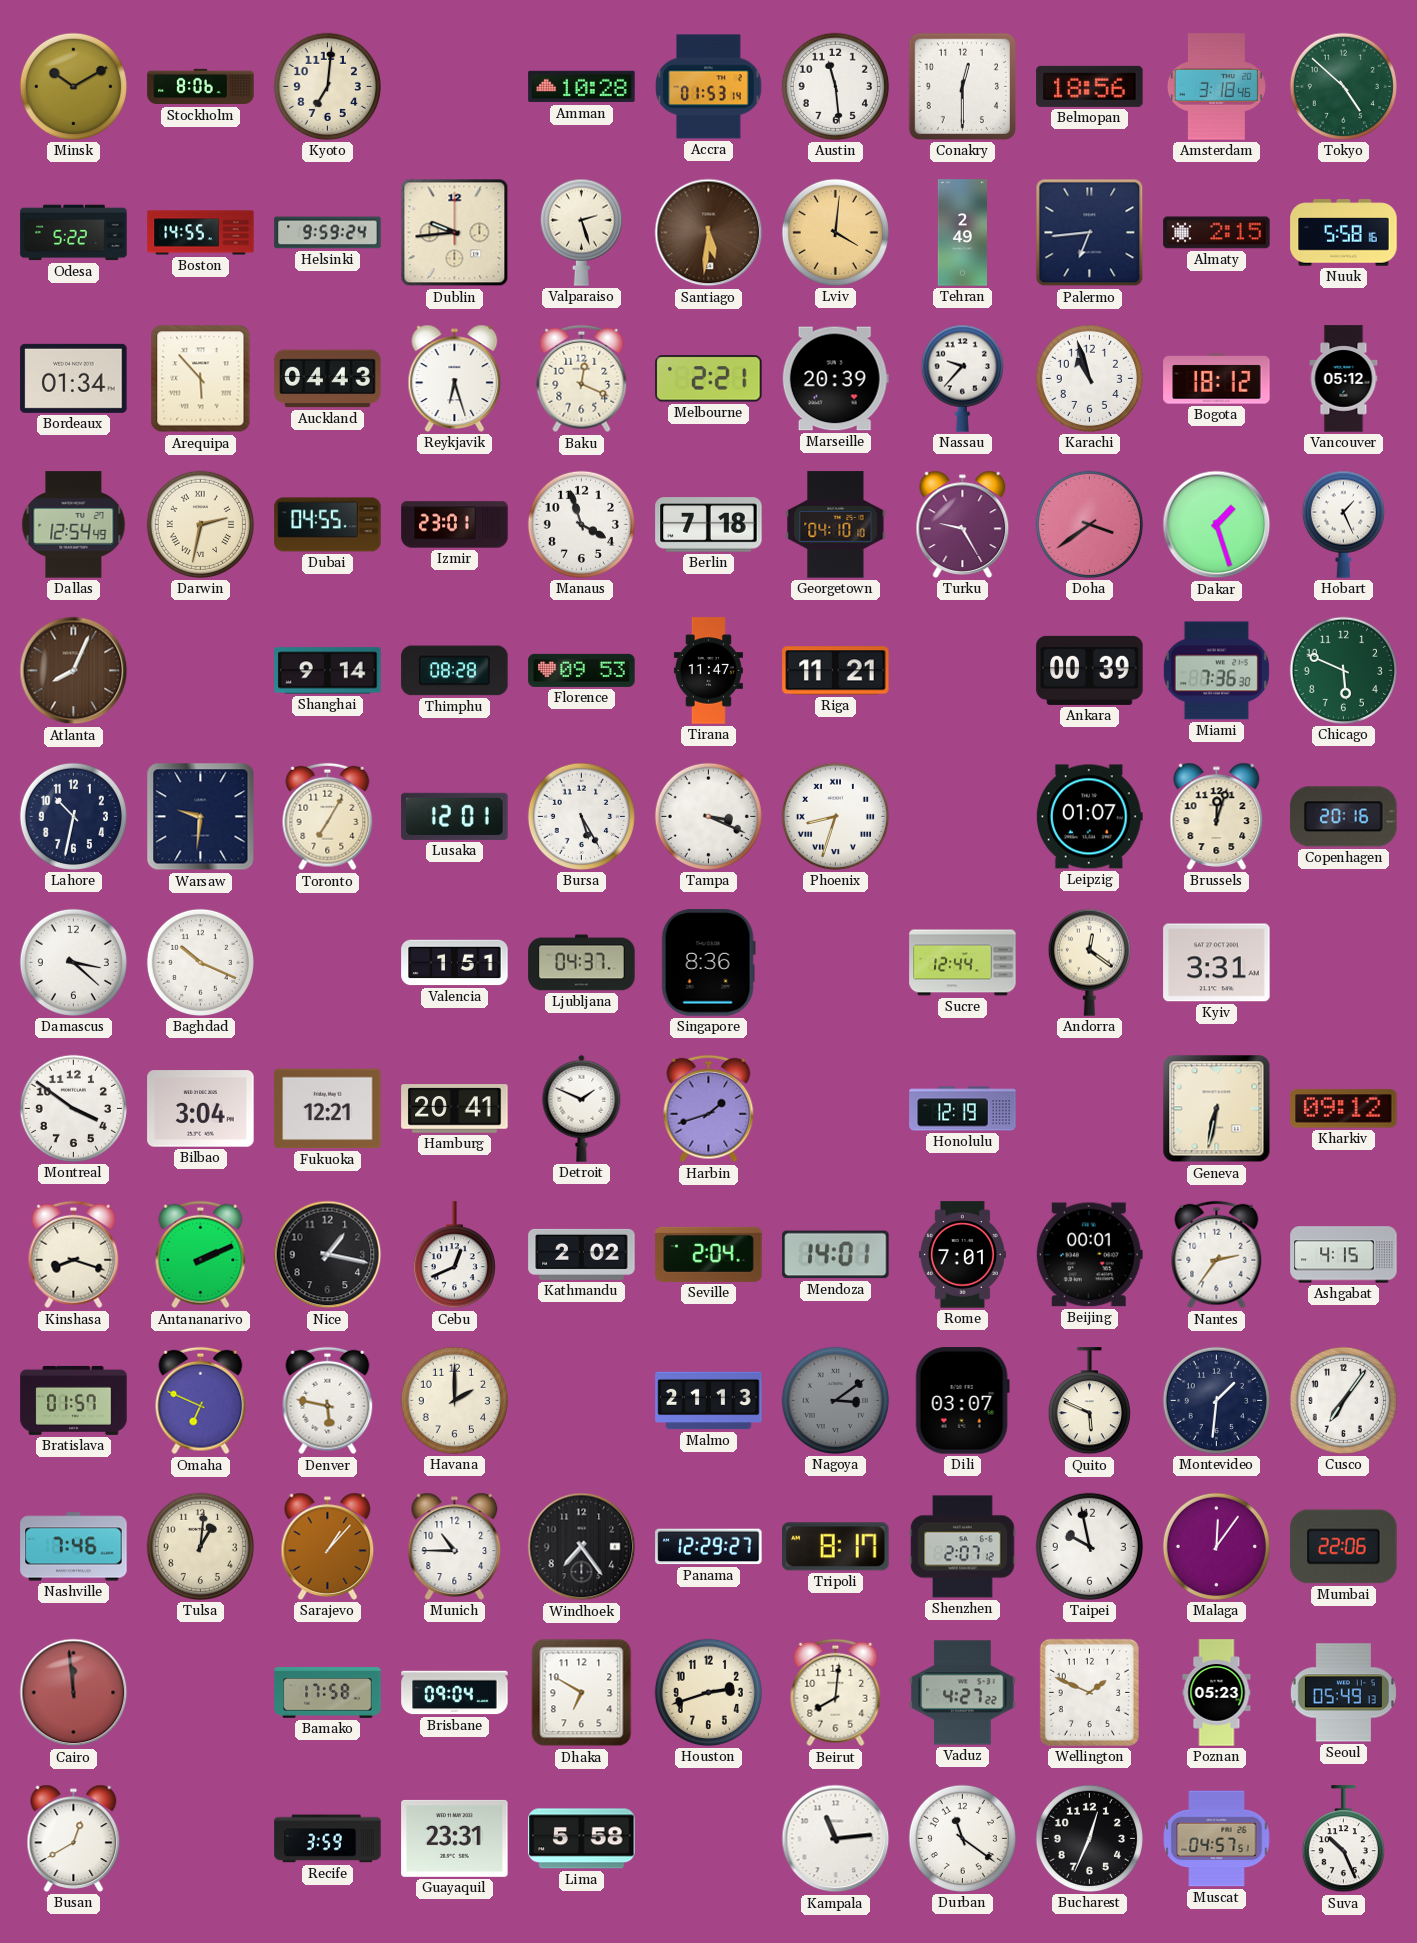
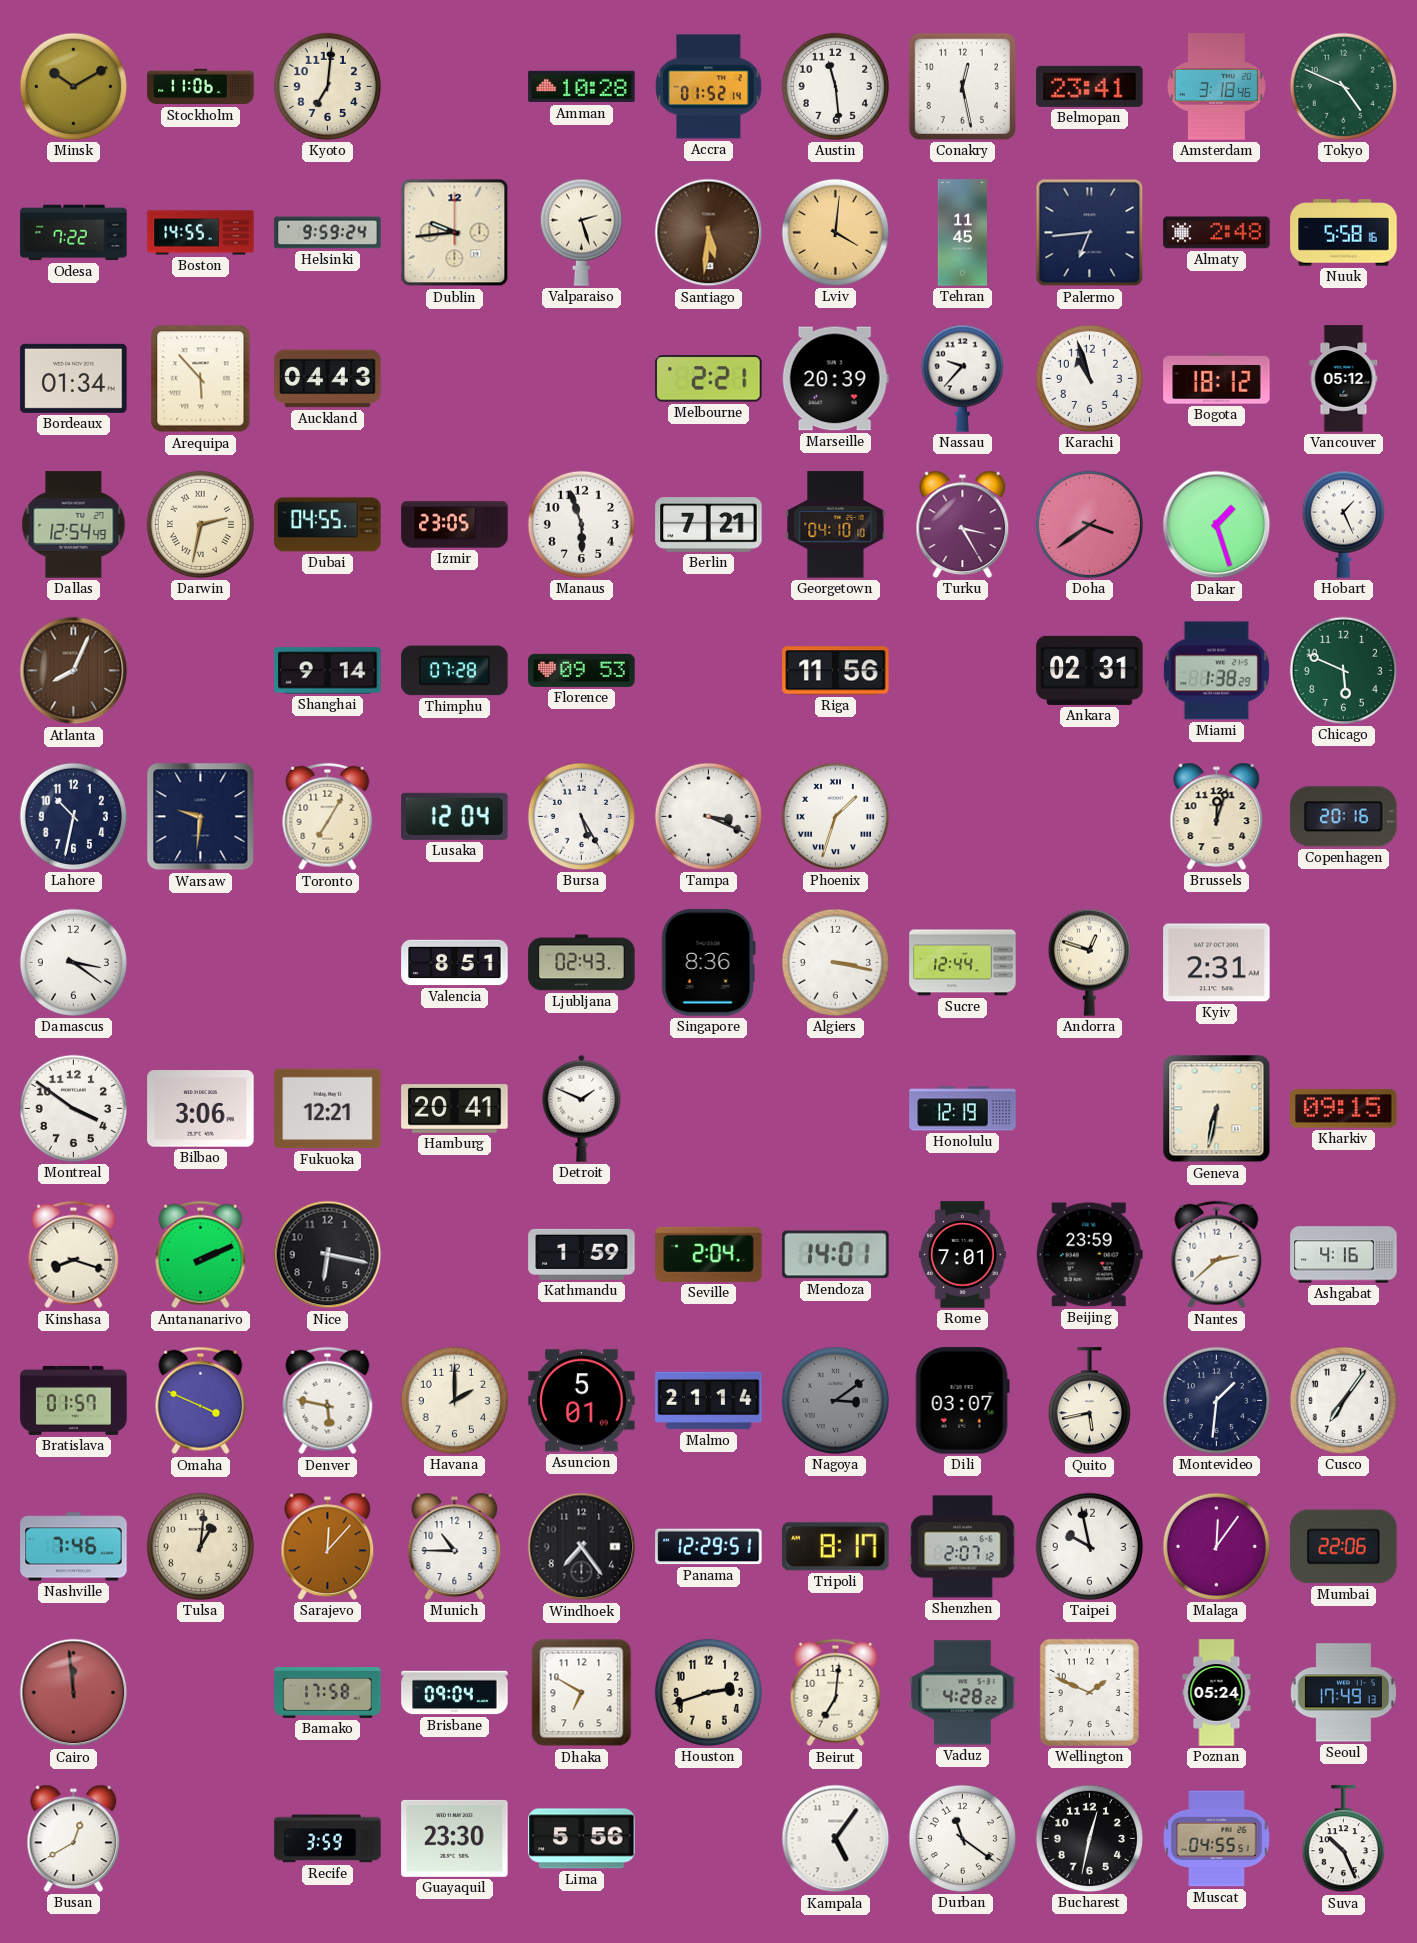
Stockholm: 8:06 -> 11:06 (201, 87)
Accra: 01:53 -> 01:52 (709, 87)
Conakry: 12:30 -> 12:28 (962, 86)
Belmopan: 18:56 -> 23:41 (1090, 86)
Tokyo: 4:52 -> 4:49 (1343, 86)
Odesa: 5:22 -> 7:22 (74, 233)
Tehran: 2:49 -> 11:45 (962, 233)
Almaty: 2:15 -> 2:48 (1217, 233)
Reykjavik: 6:27 -> none (455, 378)
Baku: 12:19 -> none (582, 379)
Izmir: 23:01 -> 23:05 (455, 525)
Manaus: 3:57 -> 5:57 (581, 524)
Berlin: 7:18 -> 7:21 (709, 525)
Turku: 9:25 -> 3:25 (963, 524)
Thimphu: 08:28 -> 07:28 (455, 671)
Tirana: 11:47 -> none (708, 671)
Riga: 11:21 -> 11:56 (836, 671)
Ankara: 00:39 -> 02:31 (1090, 670)
Miami: 7:36 -> 1:38 (1216, 671)
Lusaka: 12:01 -> 12:04 (455, 816)
Phoenix: 8:33 -> 1:33 (835, 816)
Leipzig: 01:07 -> none (1089, 817)
Damascus: 3:22 -> 3:21 (73, 962)
Baghdad: 10:19 -> none (200, 962)
Valencia: 1:51 -> 8:51 (455, 963)
Ljubljana: 04:37 -> 02:43 (582, 963)
Algiers: none -> 3:17 (835, 962)
Andorra: 12:21 -> 12:48 (1089, 962)
Kyiv: 3:31 -> 2:31 (1217, 963)
Bilbao: 3:04 -> 3:06 (201, 1109)
Harbin: 1:42 -> none (709, 1109)
Kharkiv: 09:12 -> 09:15 (1344, 1109)
Nice: 1:17 -> 6:17 (328, 1255)
Cebu: 12:41 -> none (454, 1255)
Kathmandu: 2:02 -> 1:59 (582, 1254)
Beijing: 00:01 -> 23:59 (1089, 1255)
Nantes: 2:36 -> 2:38 (1217, 1255)
Ashgabat: 4:15 -> 4:16 (1344, 1255)
Omaha: 6:49 -> 3:49 (201, 1401)
Asuncion: none -> 5:01 (582, 1401)
Malmo: 21:13 -> 21:14 (709, 1401)
Quito: 5:49 -> 5:43 (1089, 1401)
Sarajevo: 1:07 -> 12:07 (328, 1546)
Panama: 12:29:27 -> 12:29:51 (709, 1547)
Beirut: 8:01 -> 7:01 (836, 1693)
Vaduz: 4:27 -> 4:28 (963, 1693)
Poznan: 05:23 -> 05:24 (1217, 1693)
Seoul: 05:49 -> 17:49 (1343, 1693)
Guayaquil: 23:31 -> 23:30 (455, 1838)
Lima: 5:58 -> 5:56 (582, 1839)
Kampala: 11:14 -> 5:06 (836, 1839)
Bucharest: 12:34 -> 12:32 (1089, 1838)
Muscat: 04:57 -> 04:55 (1217, 1839)
